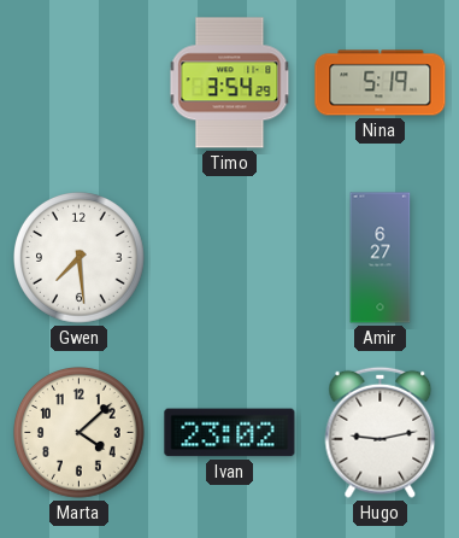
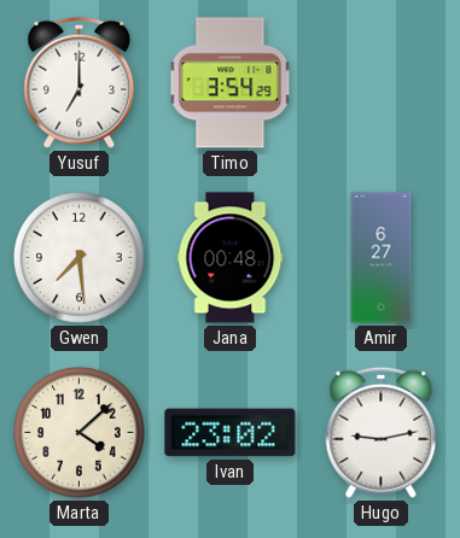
Yusuf: none -> 7:00 (80, 82)
Nina: 5:19 -> none (381, 83)
Jana: none -> 00:48 (231, 258)
